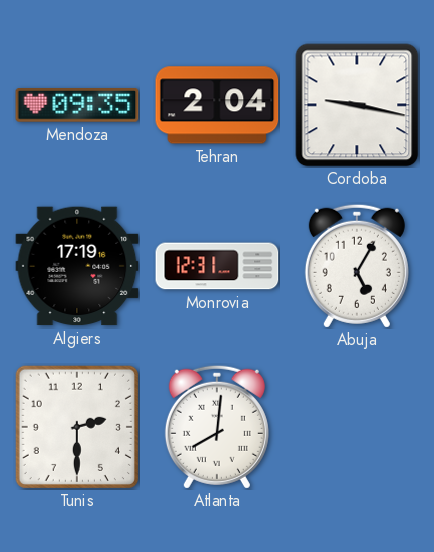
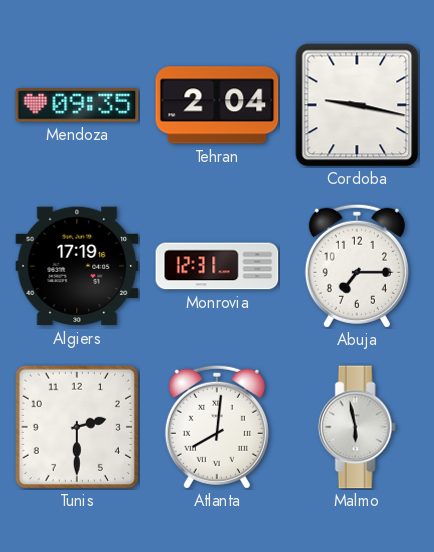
Abuja: 5:05 -> 7:15 (357, 266)
Malmo: none -> 5:58 (357, 427)
